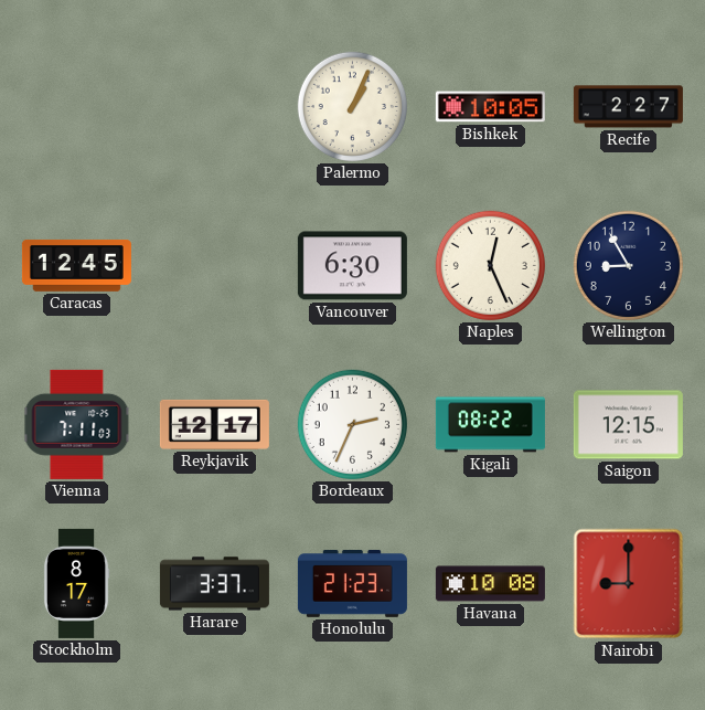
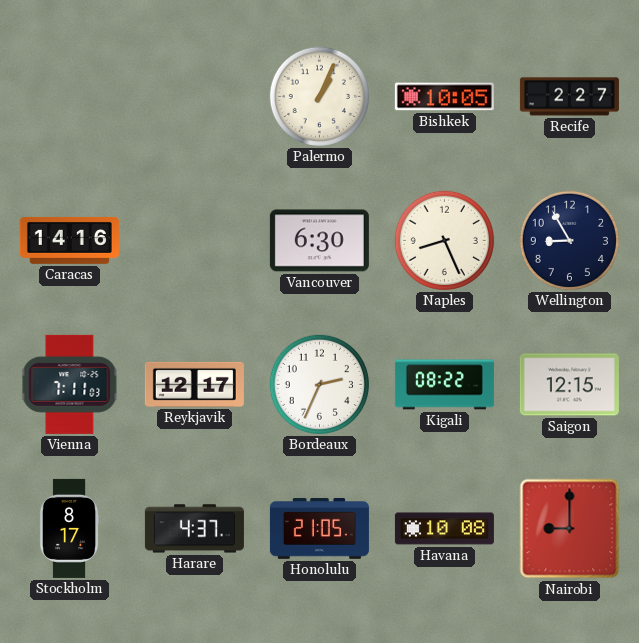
Caracas: 12:45 -> 14:16 (69, 240)
Naples: 12:26 -> 8:26 (444, 240)
Harare: 3:37 -> 4:37 (194, 529)
Honolulu: 21:23 -> 21:05 (319, 529)
